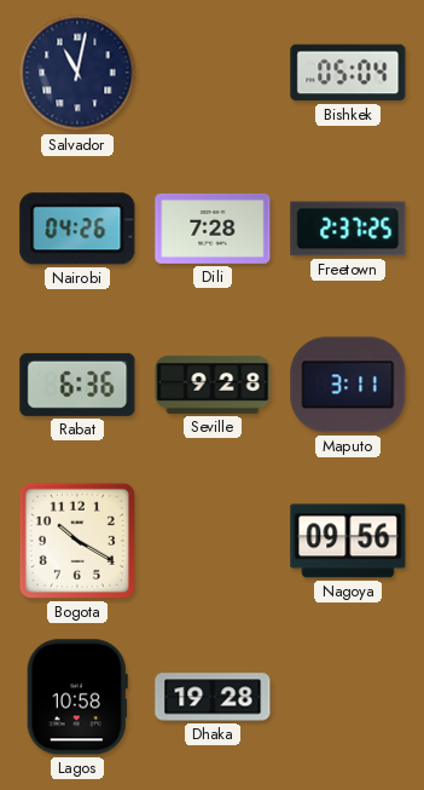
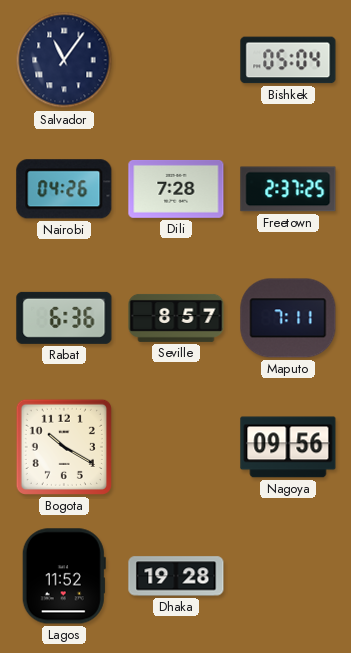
Salvador: 11:02 -> 11:06 (64, 60)
Seville: 9:28 -> 8:57 (176, 318)
Maputo: 3:11 -> 7:11 (288, 318)
Lagos: 10:58 -> 11:52 (64, 576)
